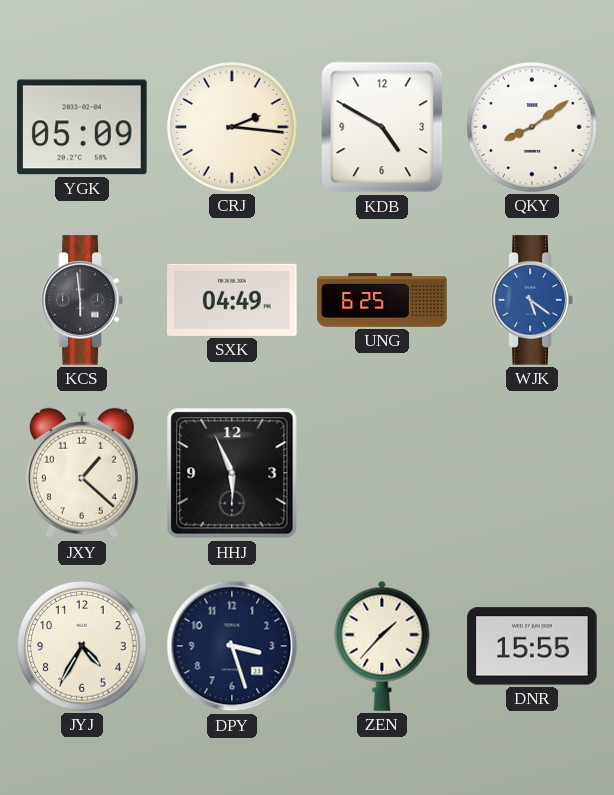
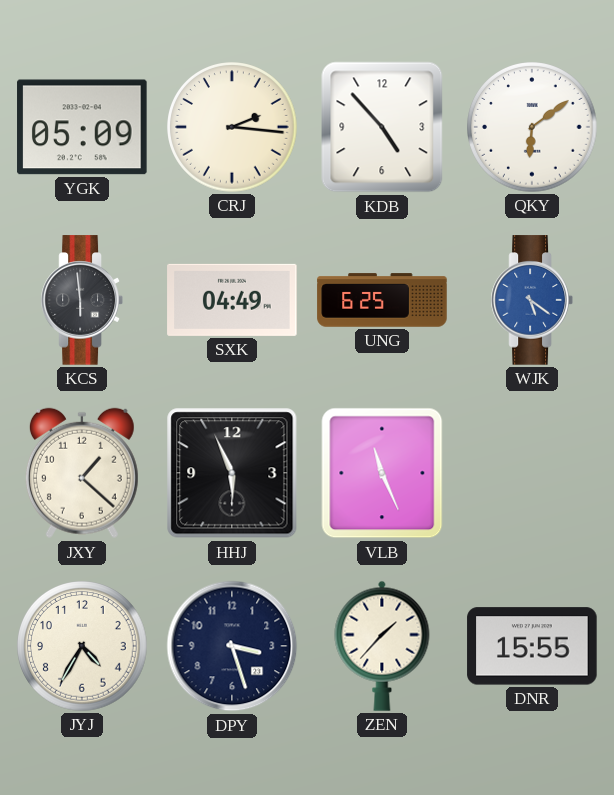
KDB: 4:50 -> 4:53 (382, 127)
QKY: 8:09 -> 6:09 (532, 127)
VLB: none -> 11:26 (382, 473)
